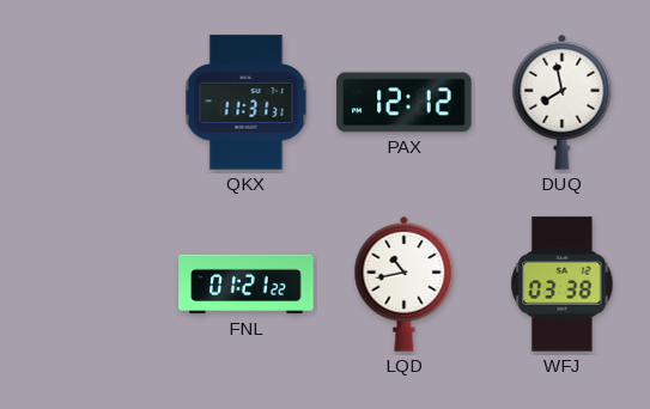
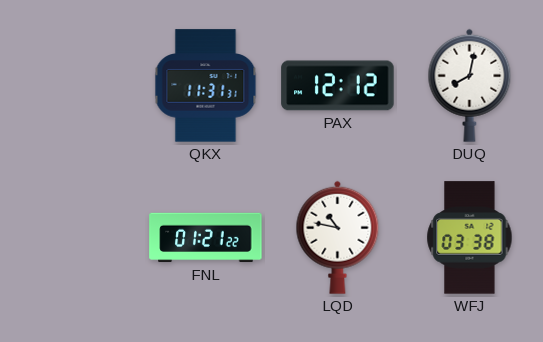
DUQ: 7:58 -> 8:02 (470, 85)
LQD: 10:43 -> 10:47 (338, 237)
